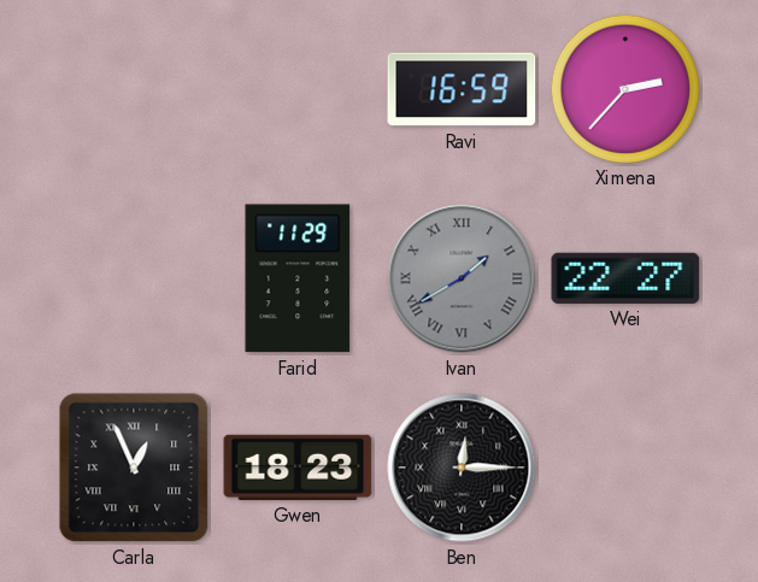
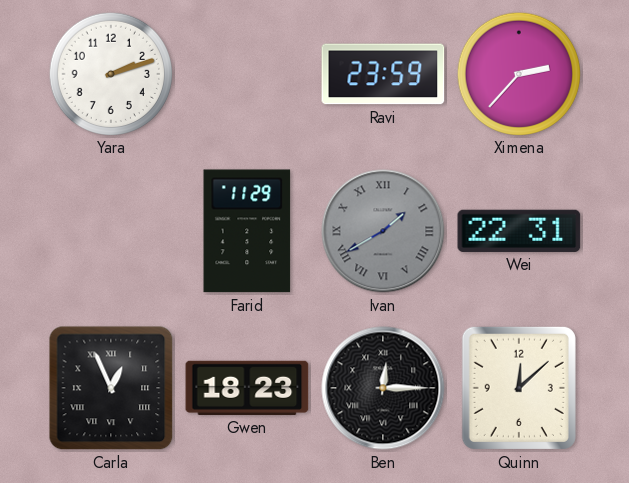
Yara: none -> 2:12 (110, 73)
Ravi: 16:59 -> 23:59 (383, 74)
Wei: 22:27 -> 22:31 (519, 231)
Quinn: none -> 12:08 (519, 388)
